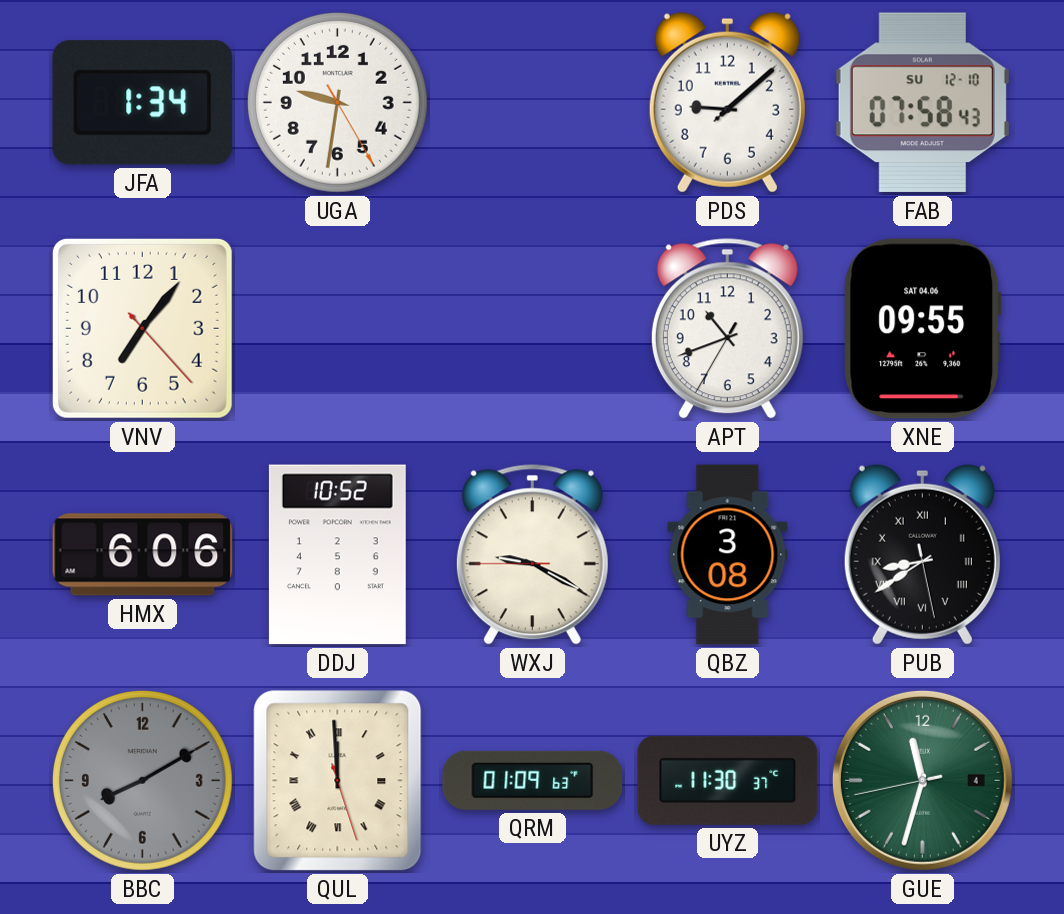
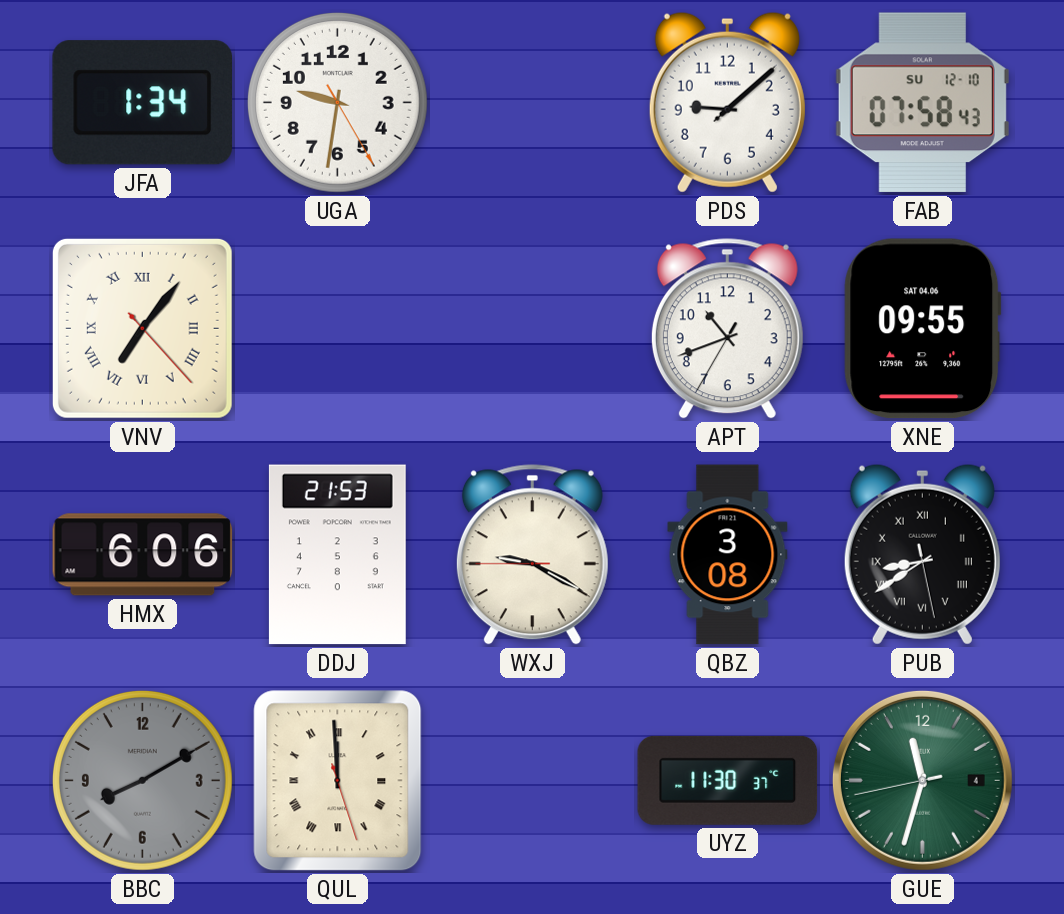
VNV numerals: Arabic -> Roman (142, 328)
DDJ: 10:52 -> 21:53 (337, 555)
QRM: 01:09 -> none (533, 780)
